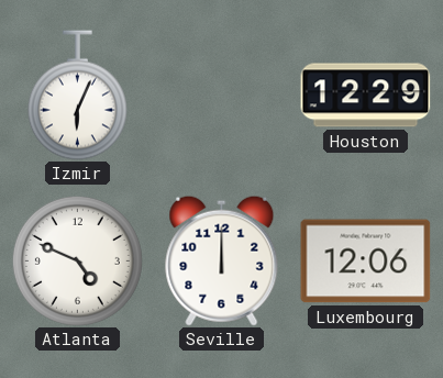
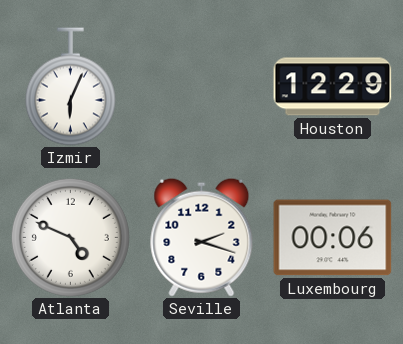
Seville: 12:00 -> 2:18 (202, 237)
Luxembourg: 12:06 -> 00:06 (333, 238)
